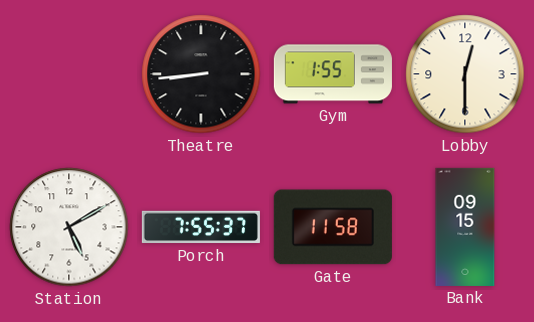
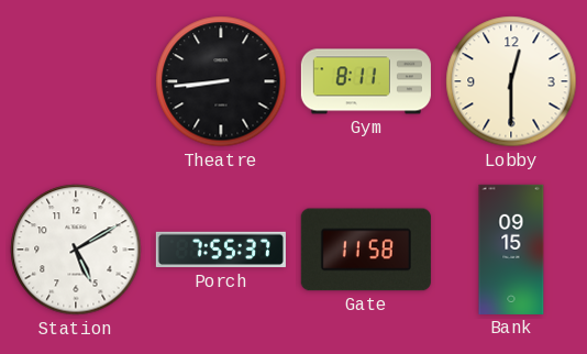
Gym: 1:55 -> 8:11 (366, 81)
